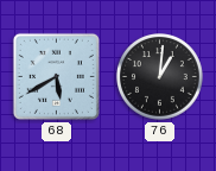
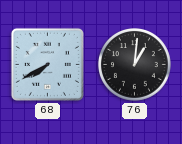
68: 5:40 -> 7:40 (47, 64)
